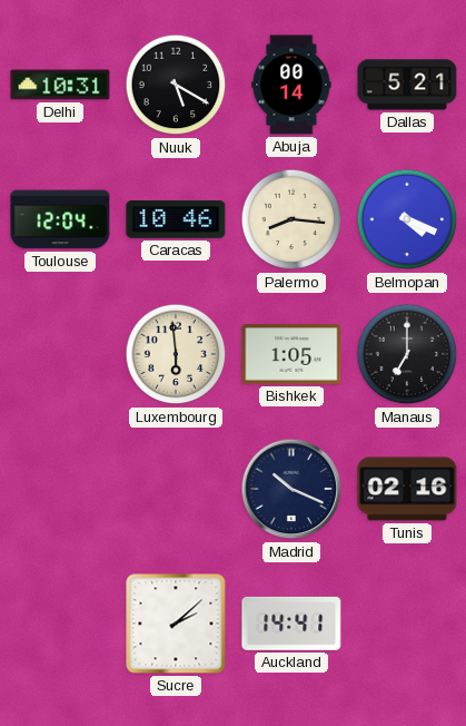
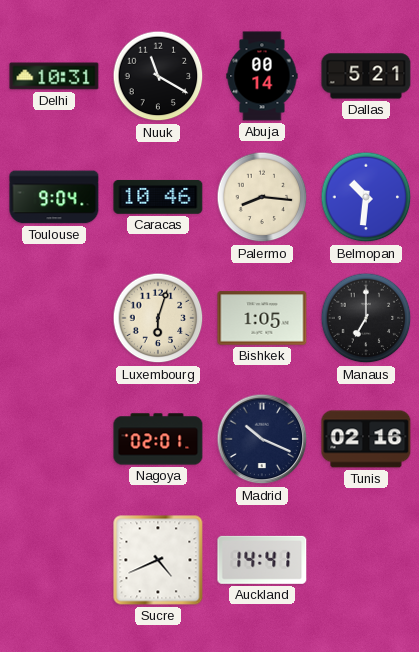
Nuuk: 5:20 -> 11:20 (158, 76)
Toulouse: 12:04 -> 9:04 (54, 197)
Belmopan: 4:19 -> 10:31 (366, 197)
Luxembourg: 5:59 -> 6:03 (158, 318)
Nagoya: none -> 02:01 (158, 439)
Sucre: 2:08 -> 4:41 (158, 560)
